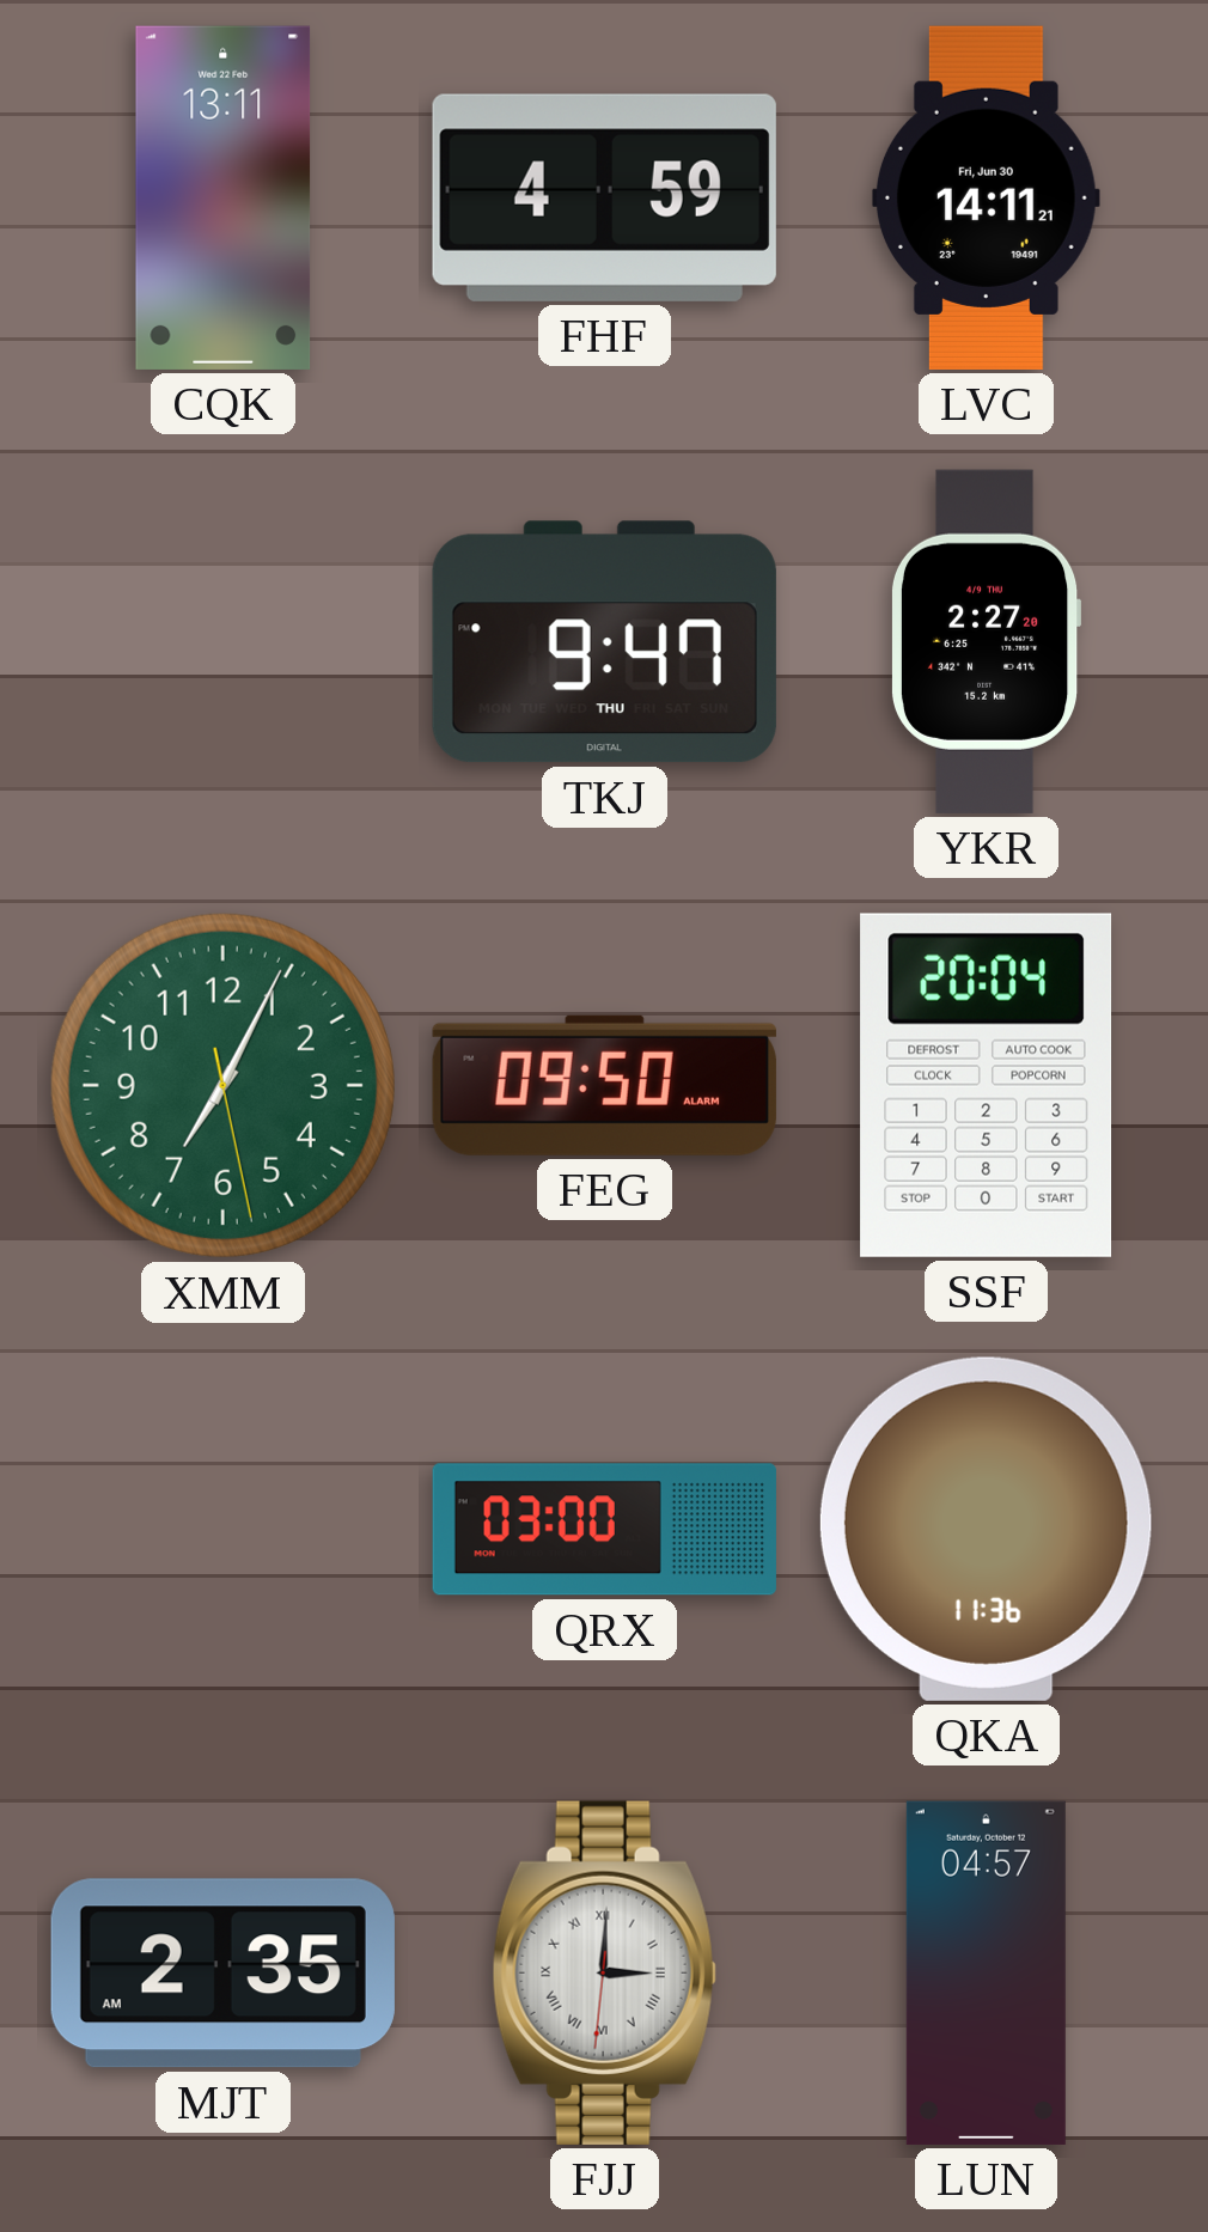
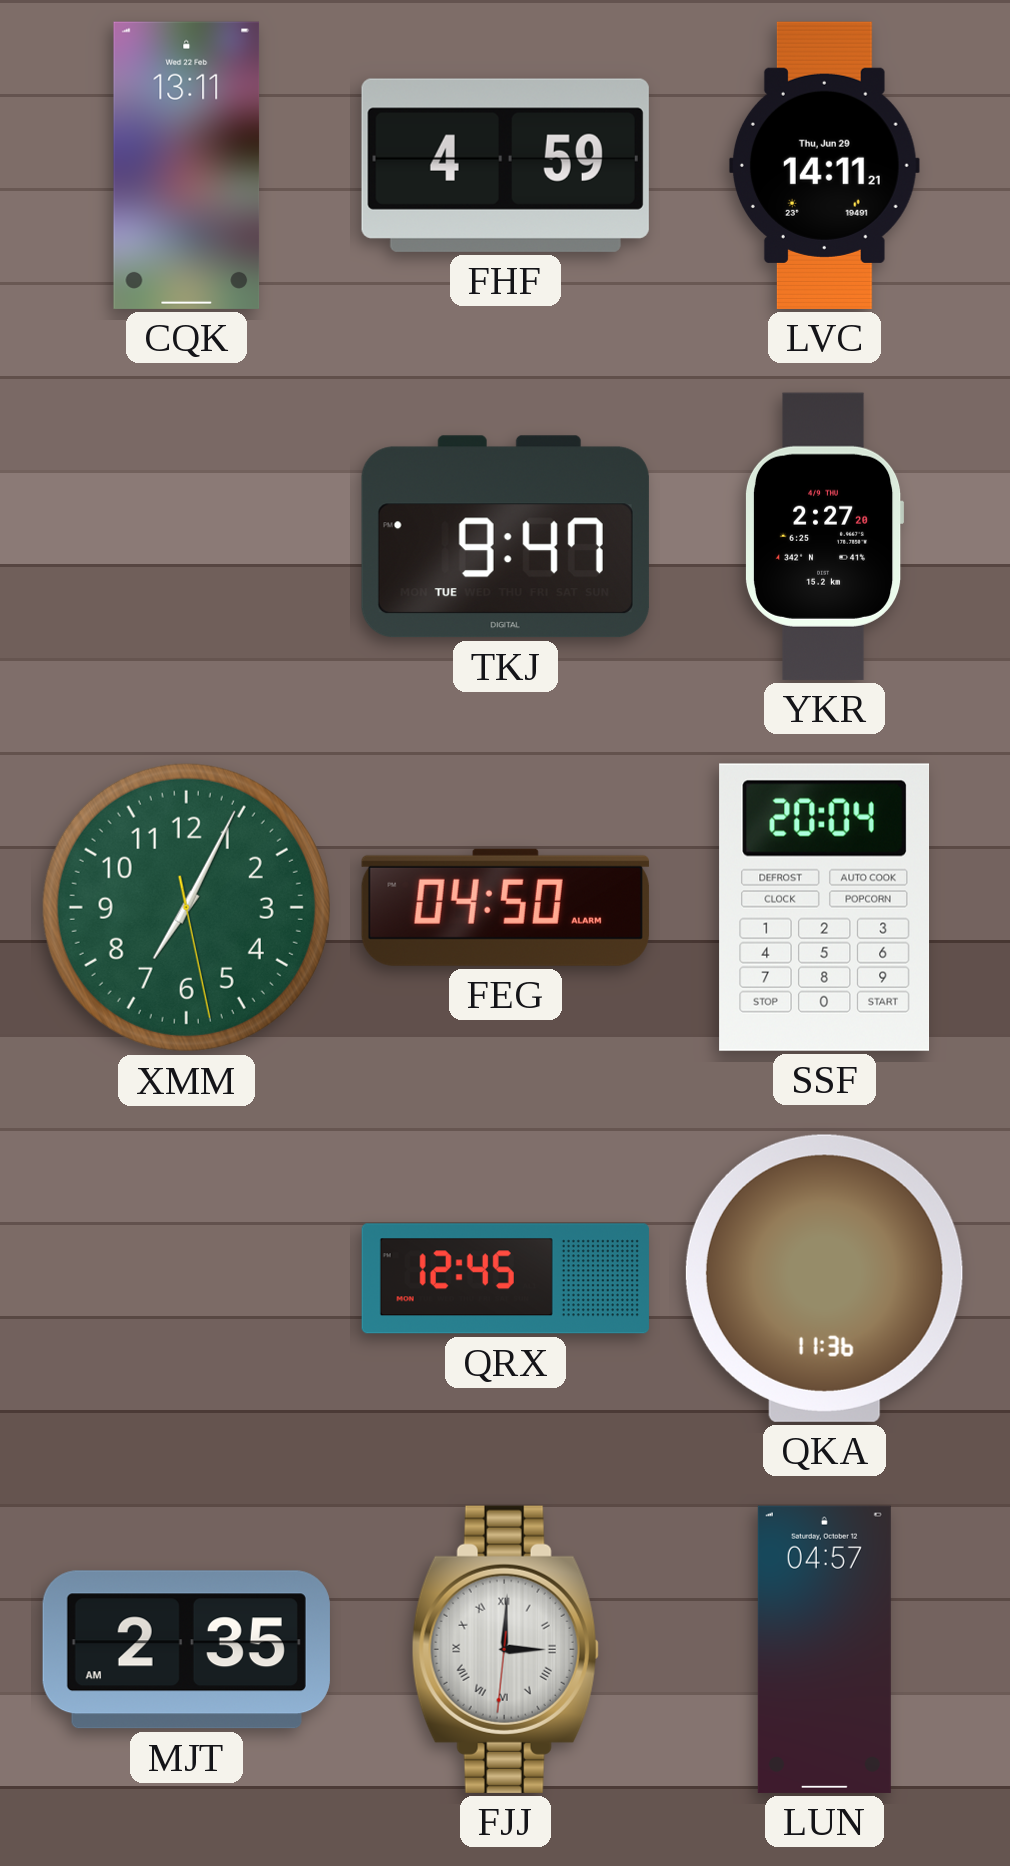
LVC date: Fri, Jun 30 -> Thu, Jun 29 (824, 165)
TKJ date: THU -> TUE (505, 537)
FEG: 09:50 -> 04:50 (505, 907)
QRX: 03:00 -> 12:45 (505, 1279)
